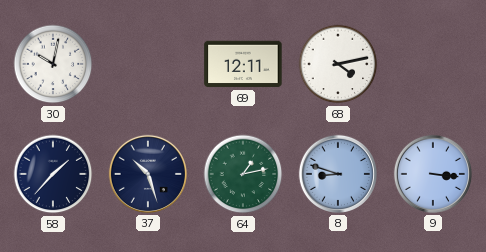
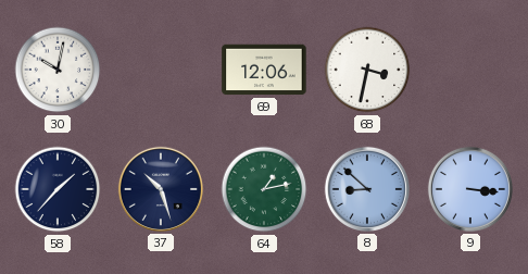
69: 12:11 -> 12:06 (264, 70)
68: 4:13 -> 3:32 (367, 70)
8: 8:48 -> 8:52 (367, 189)
